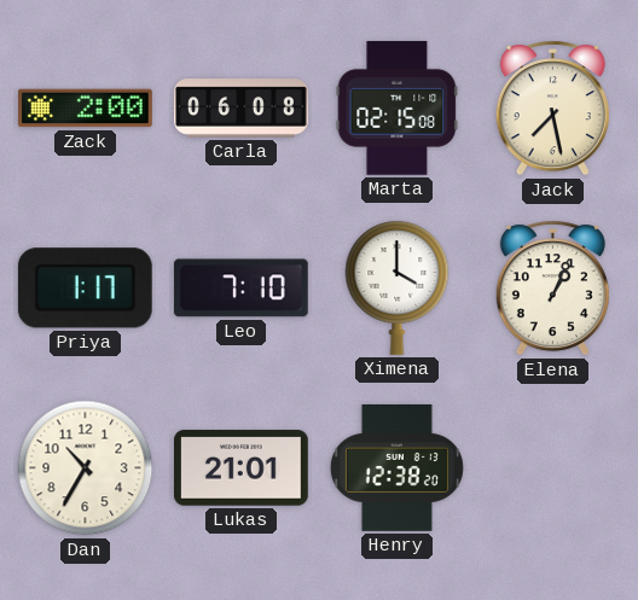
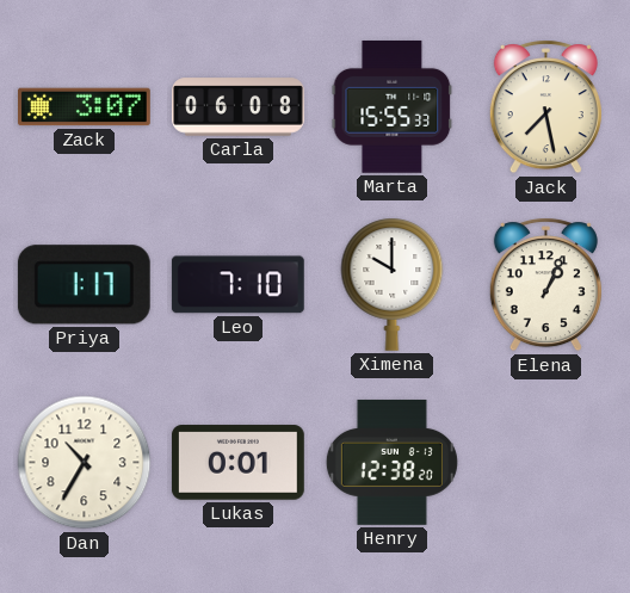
Zack: 2:00 -> 3:07 (85, 107)
Marta: 02:15 -> 15:55 (393, 106)
Ximena: 4:00 -> 10:00 (393, 284)
Lukas: 21:01 -> 0:01 (237, 463)
